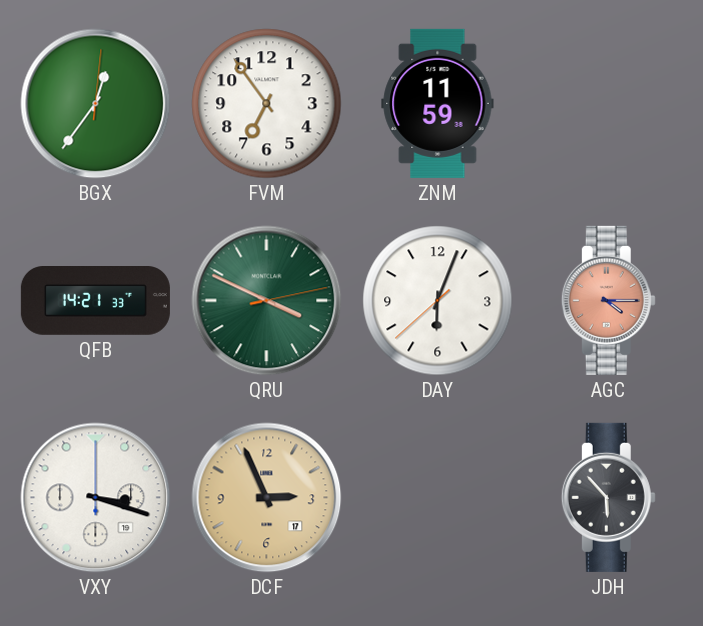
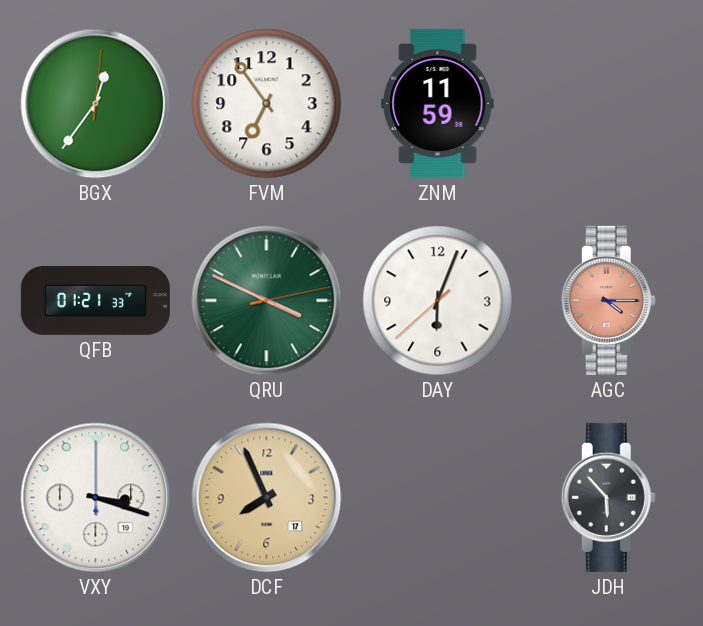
QFB: 14:21 -> 01:21 (95, 301)
DCF: 2:56 -> 7:56 (267, 498)
